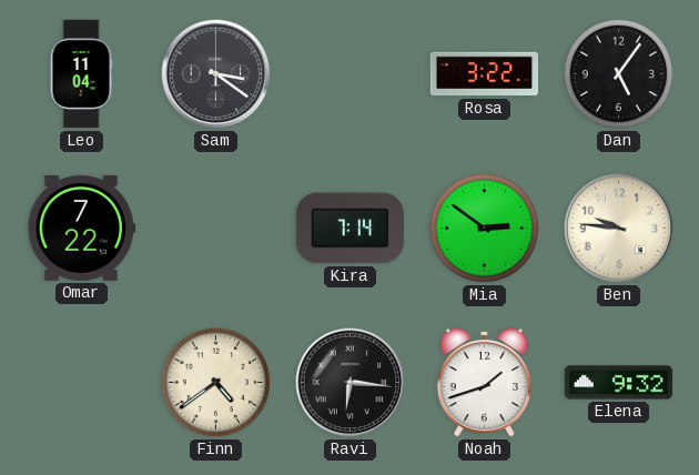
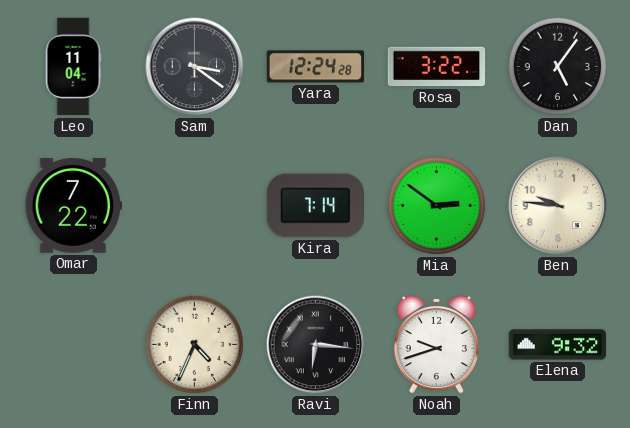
Yara: none -> 12:24 (316, 67)
Finn: 4:39 -> 4:34 (195, 345)
Noah: 1:42 -> 9:42 (436, 344)
